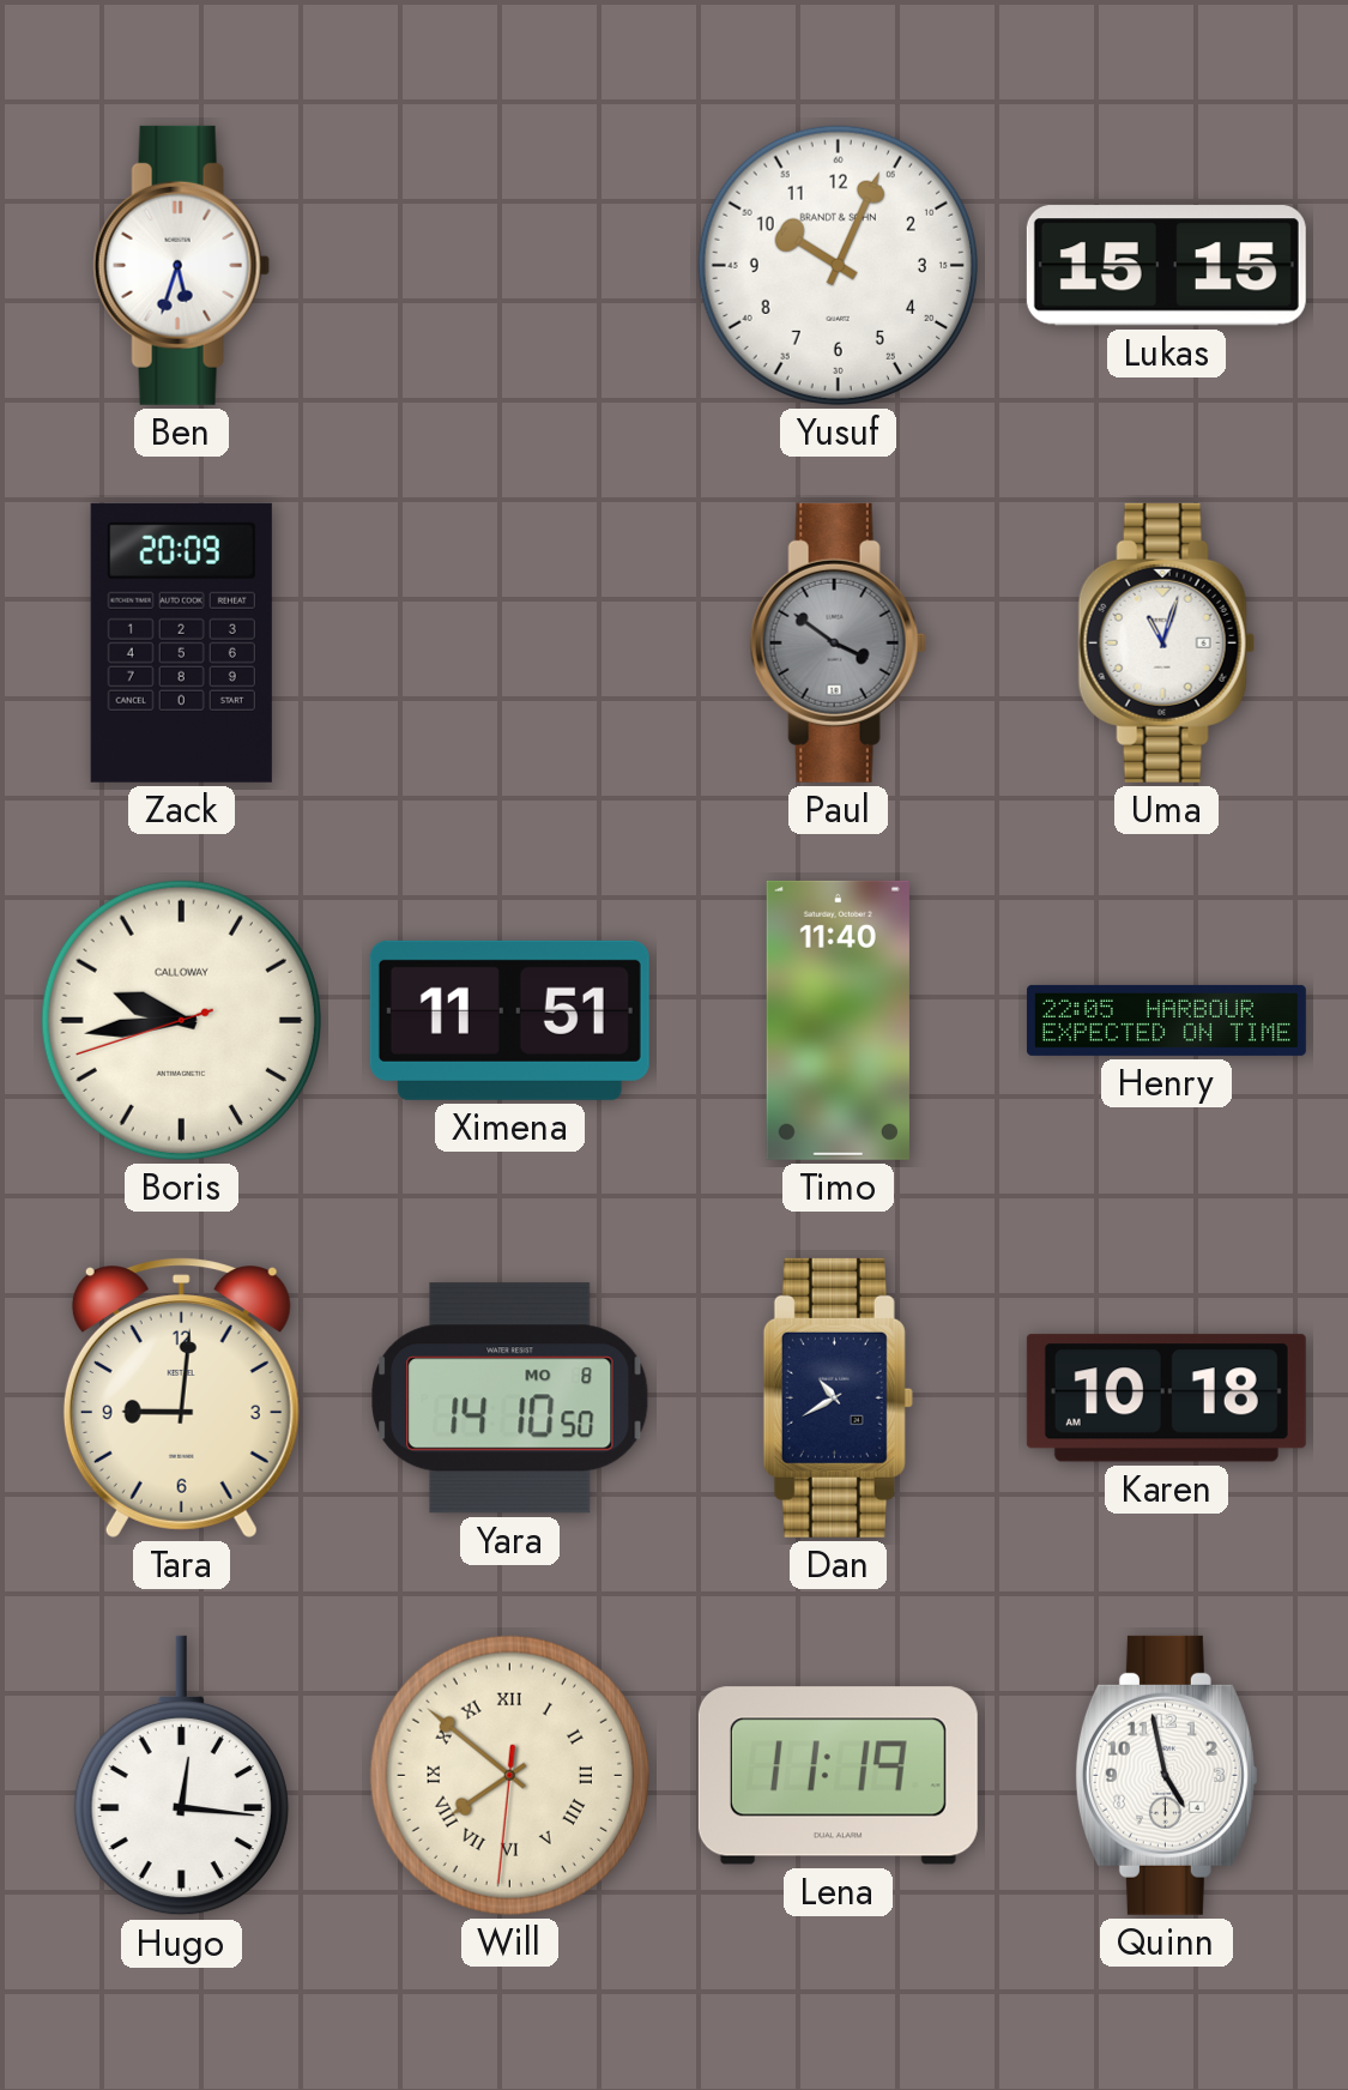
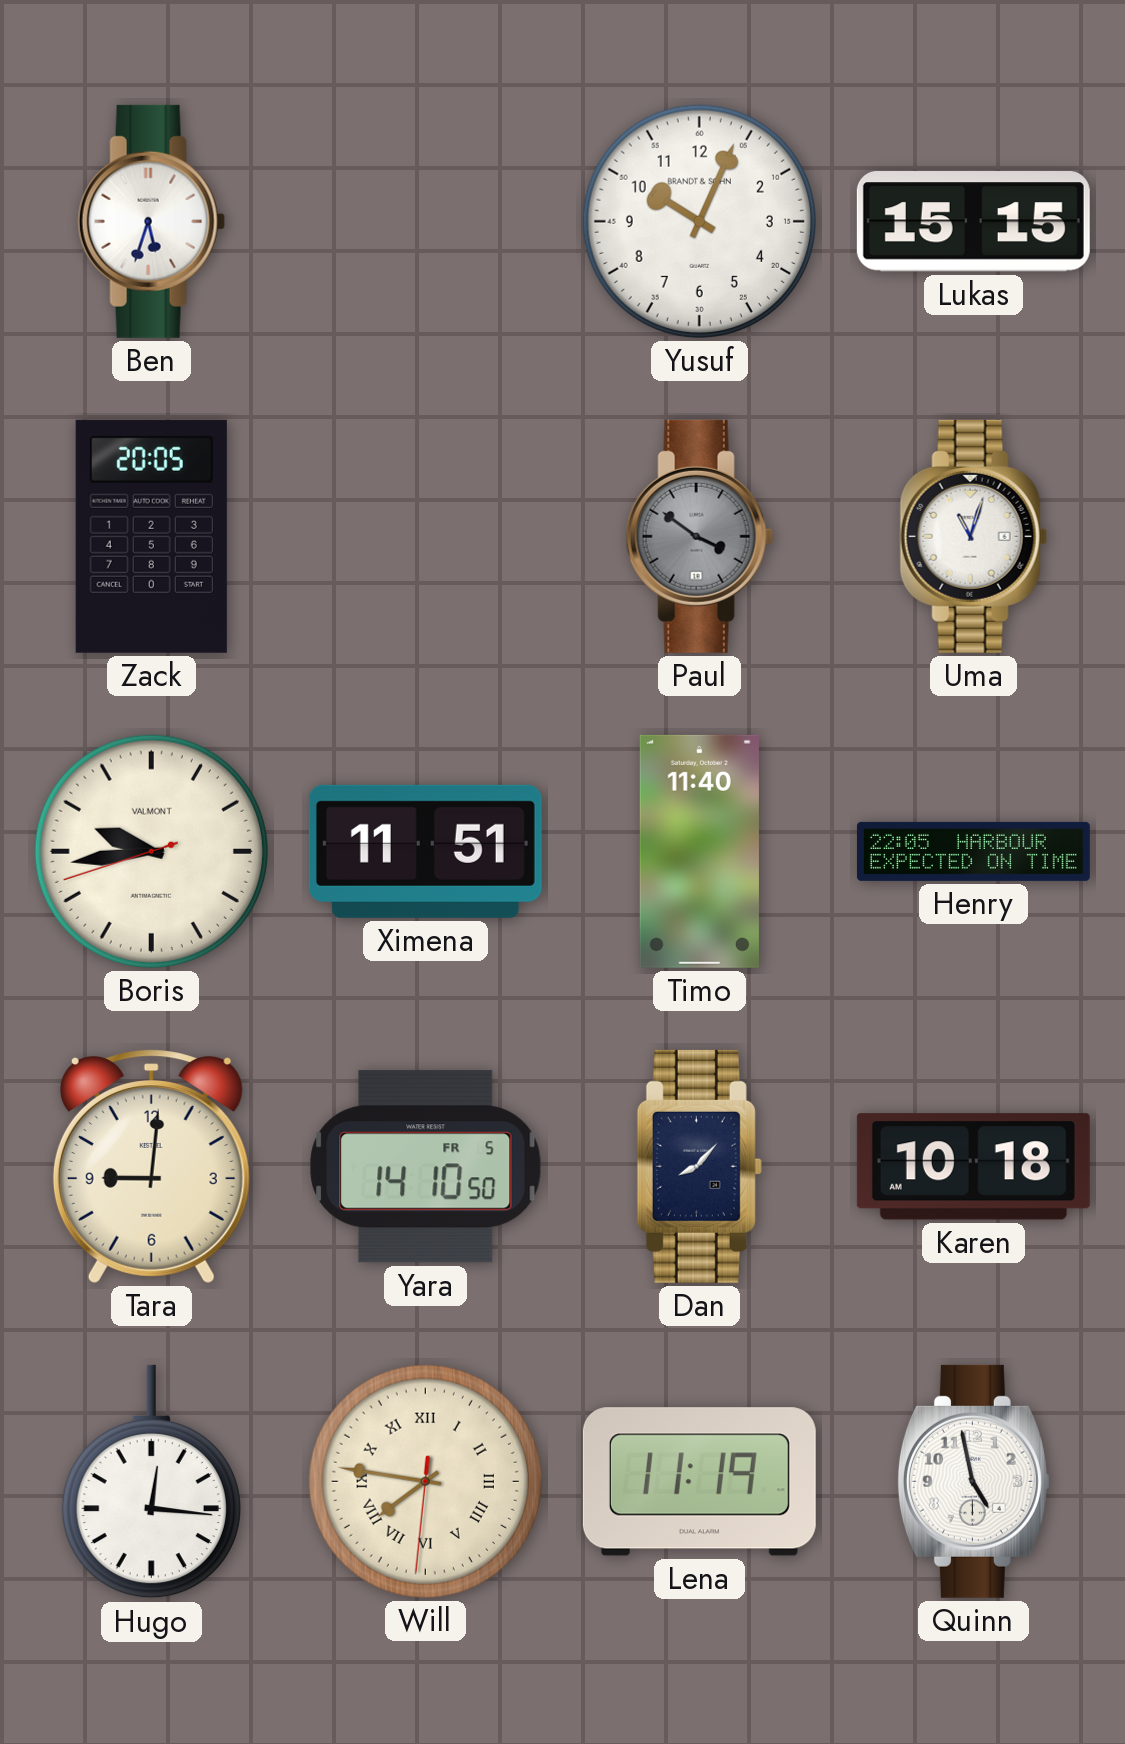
Zack: 20:09 -> 20:05 (151, 536)
Boris brand: CALLOWAY -> VALMONT (151, 851)
Yara date: MO 8 -> FR 5 (426, 1167)
Dan: 10:40 -> 8:07 (699, 1166)
Will: 7:51 -> 7:46 (425, 1481)
